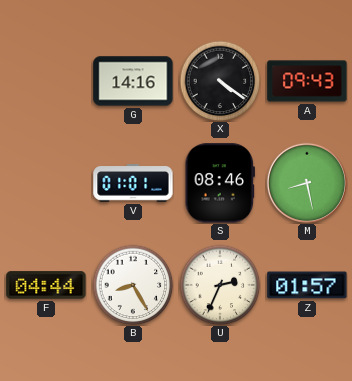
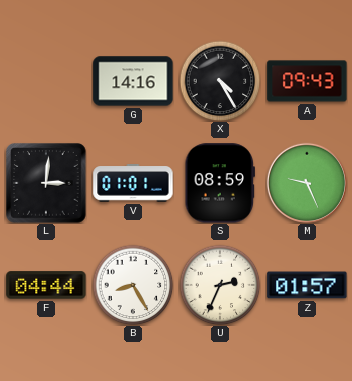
X: 4:21 -> 4:25 (220, 81)
L: none -> 3:01 (46, 183)
S: 08:46 -> 08:59 (219, 183)
M: 8:28 -> 9:26 (306, 182)
